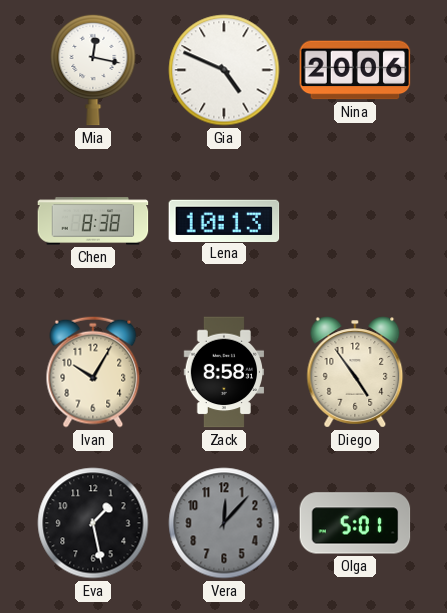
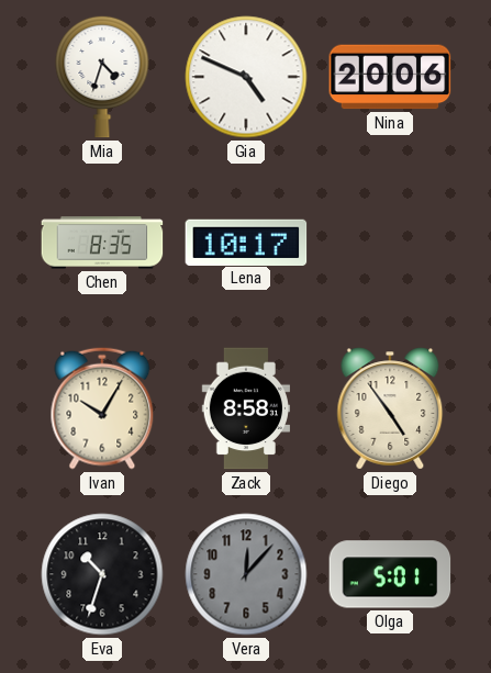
Mia: 12:17 -> 4:33 (102, 77)
Chen: 8:38 -> 8:35 (102, 243)
Lena: 10:13 -> 10:17 (246, 242)
Eva: 1:28 -> 10:33 (102, 574)
